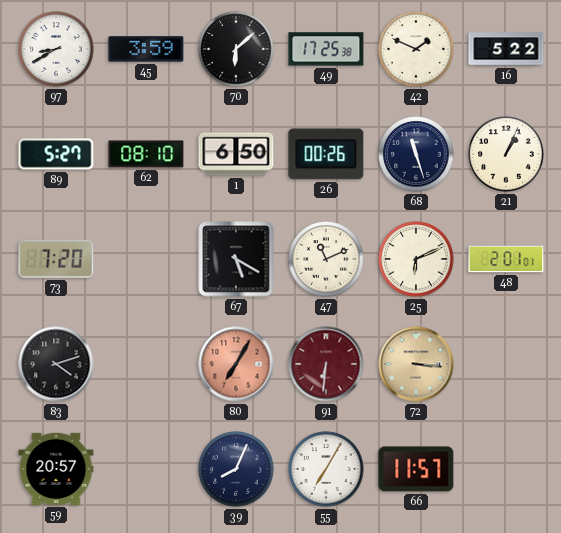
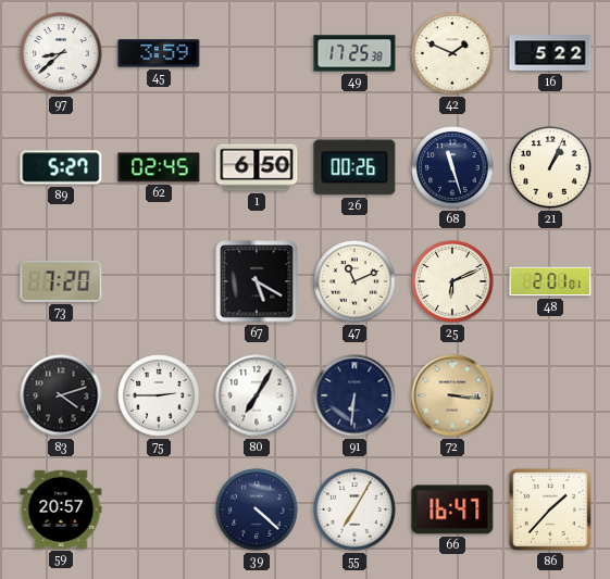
97: 8:40 -> 8:38 (61, 53)
70: 6:08 -> none (236, 49)
62: 08:10 -> 02:45 (159, 167)
75: none -> 2:45 (159, 395)
80 dial: salmon -> white (257, 395)
91 dial: burgundy -> navy (354, 395)
39: 8:04 -> 4:22 (257, 509)
66: 11:57 -> 16:47 (452, 509)
86: none -> 1:37 (550, 509)
